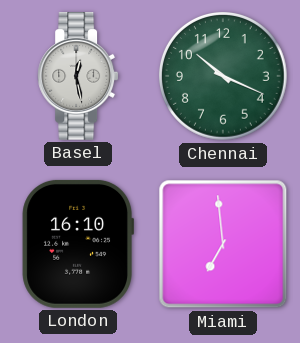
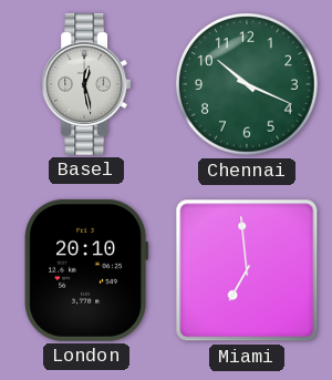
London: 16:10 -> 20:10 (85, 270)
